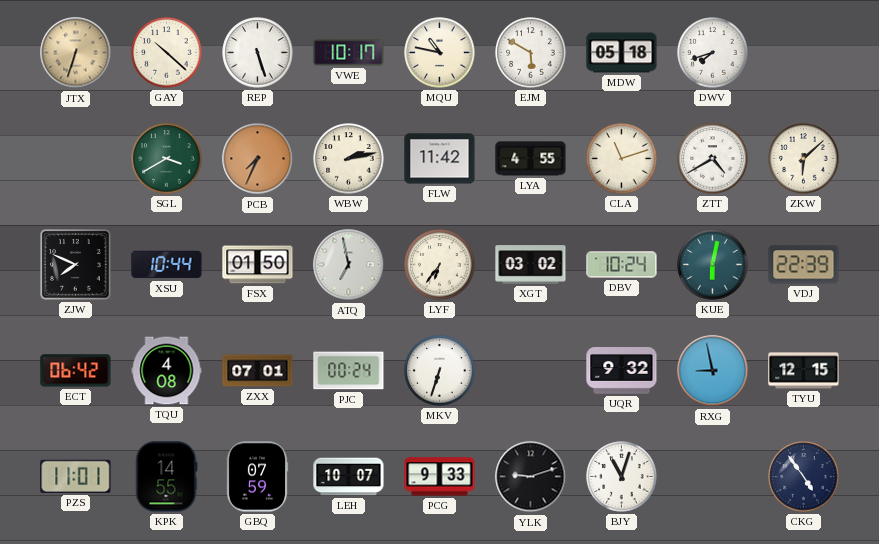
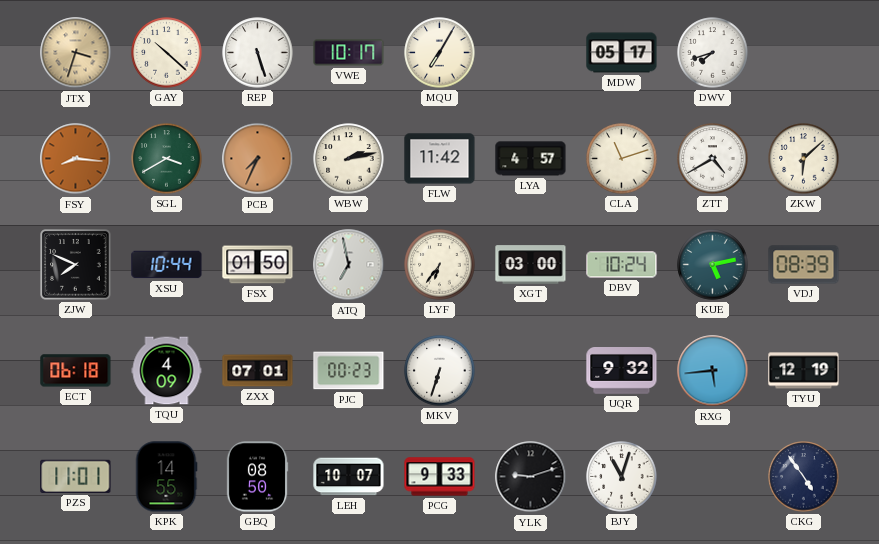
JTX: 6:33 -> 3:33 (76, 53)
MQU: 10:47 -> 7:05 (440, 53)
EJM: 5:50 -> none (531, 53)
MDW: 05:18 -> 05:17 (622, 53)
FSY: none -> 8:16 (76, 159)
LYA: 4:55 -> 4:57 (531, 159)
XGT: 03:02 -> 03:00 (531, 265)
KUE: 6:02 -> 5:13 (713, 265)
VDJ: 22:39 -> 08:39 (804, 265)
ECT: 06:42 -> 06:18 (76, 371)
TQU: 4:08 -> 4:09 (167, 371)
PJC: 00:24 -> 00:23 (349, 371)
RXG: 8:58 -> 5:44 (713, 371)
TYU: 12:15 -> 12:19 (804, 371)
GBQ: 07:59 -> 08:50 (257, 477)
